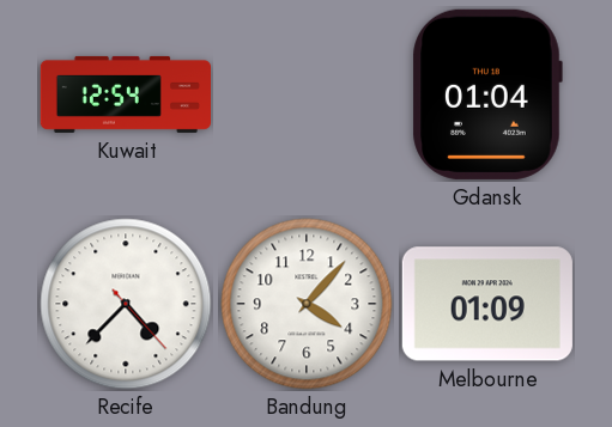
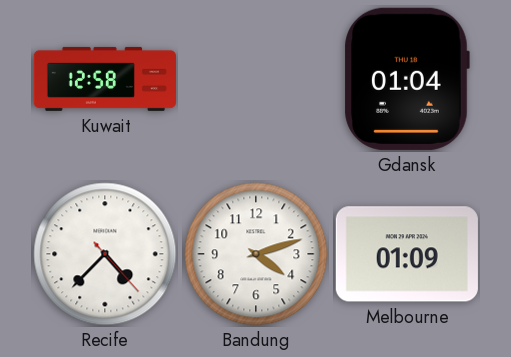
Kuwait: 12:54 -> 12:58 (104, 79)
Bandung: 4:07 -> 4:12 (256, 254)
